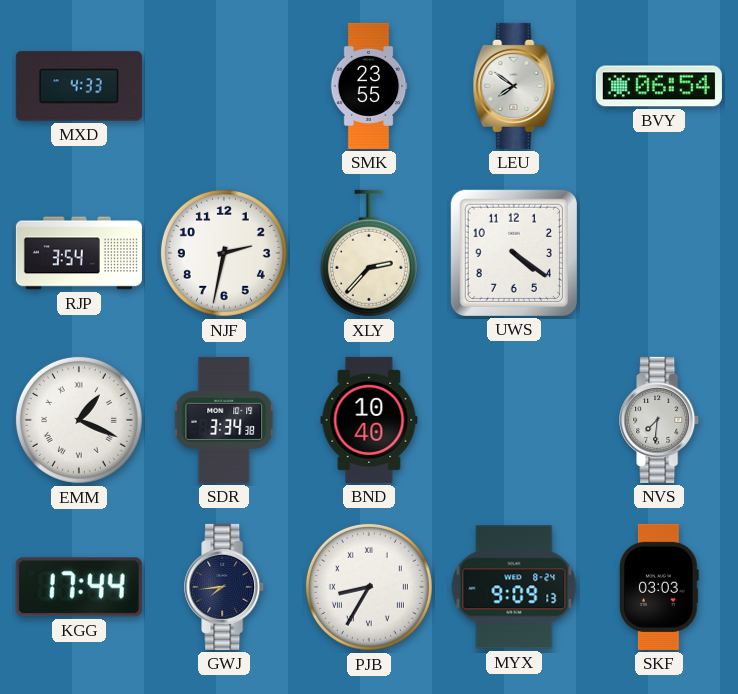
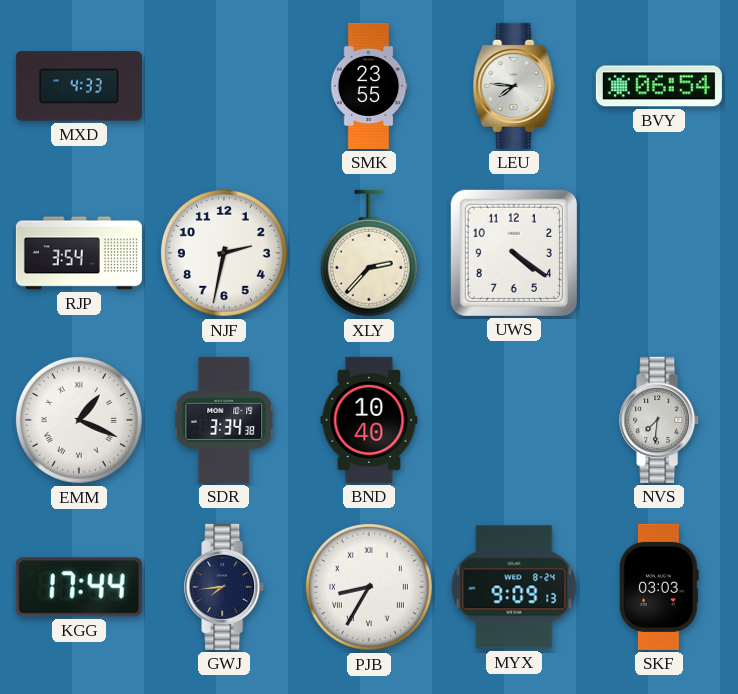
LEU: 7:51 -> 7:46 (514, 86)
